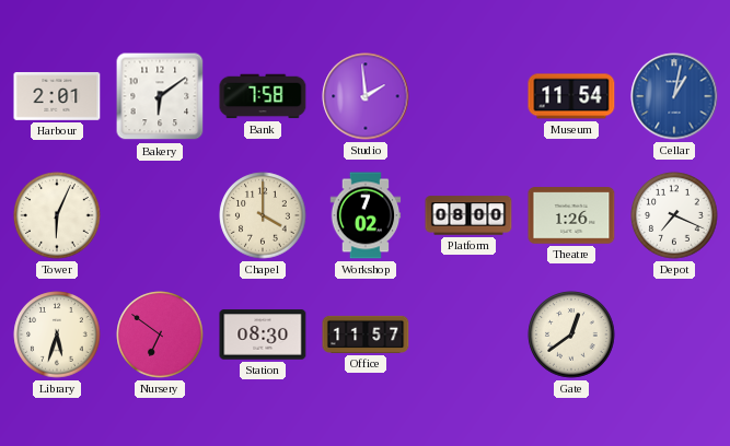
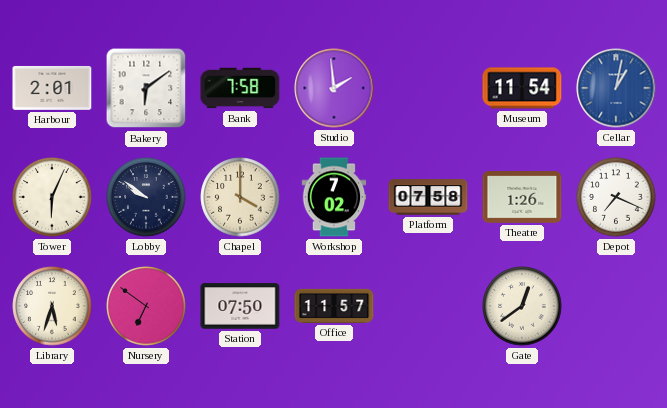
Lobby: none -> 9:51 (146, 197)
Platform: 08:00 -> 07:58 (428, 197)
Station: 08:30 -> 07:50 (240, 306)
